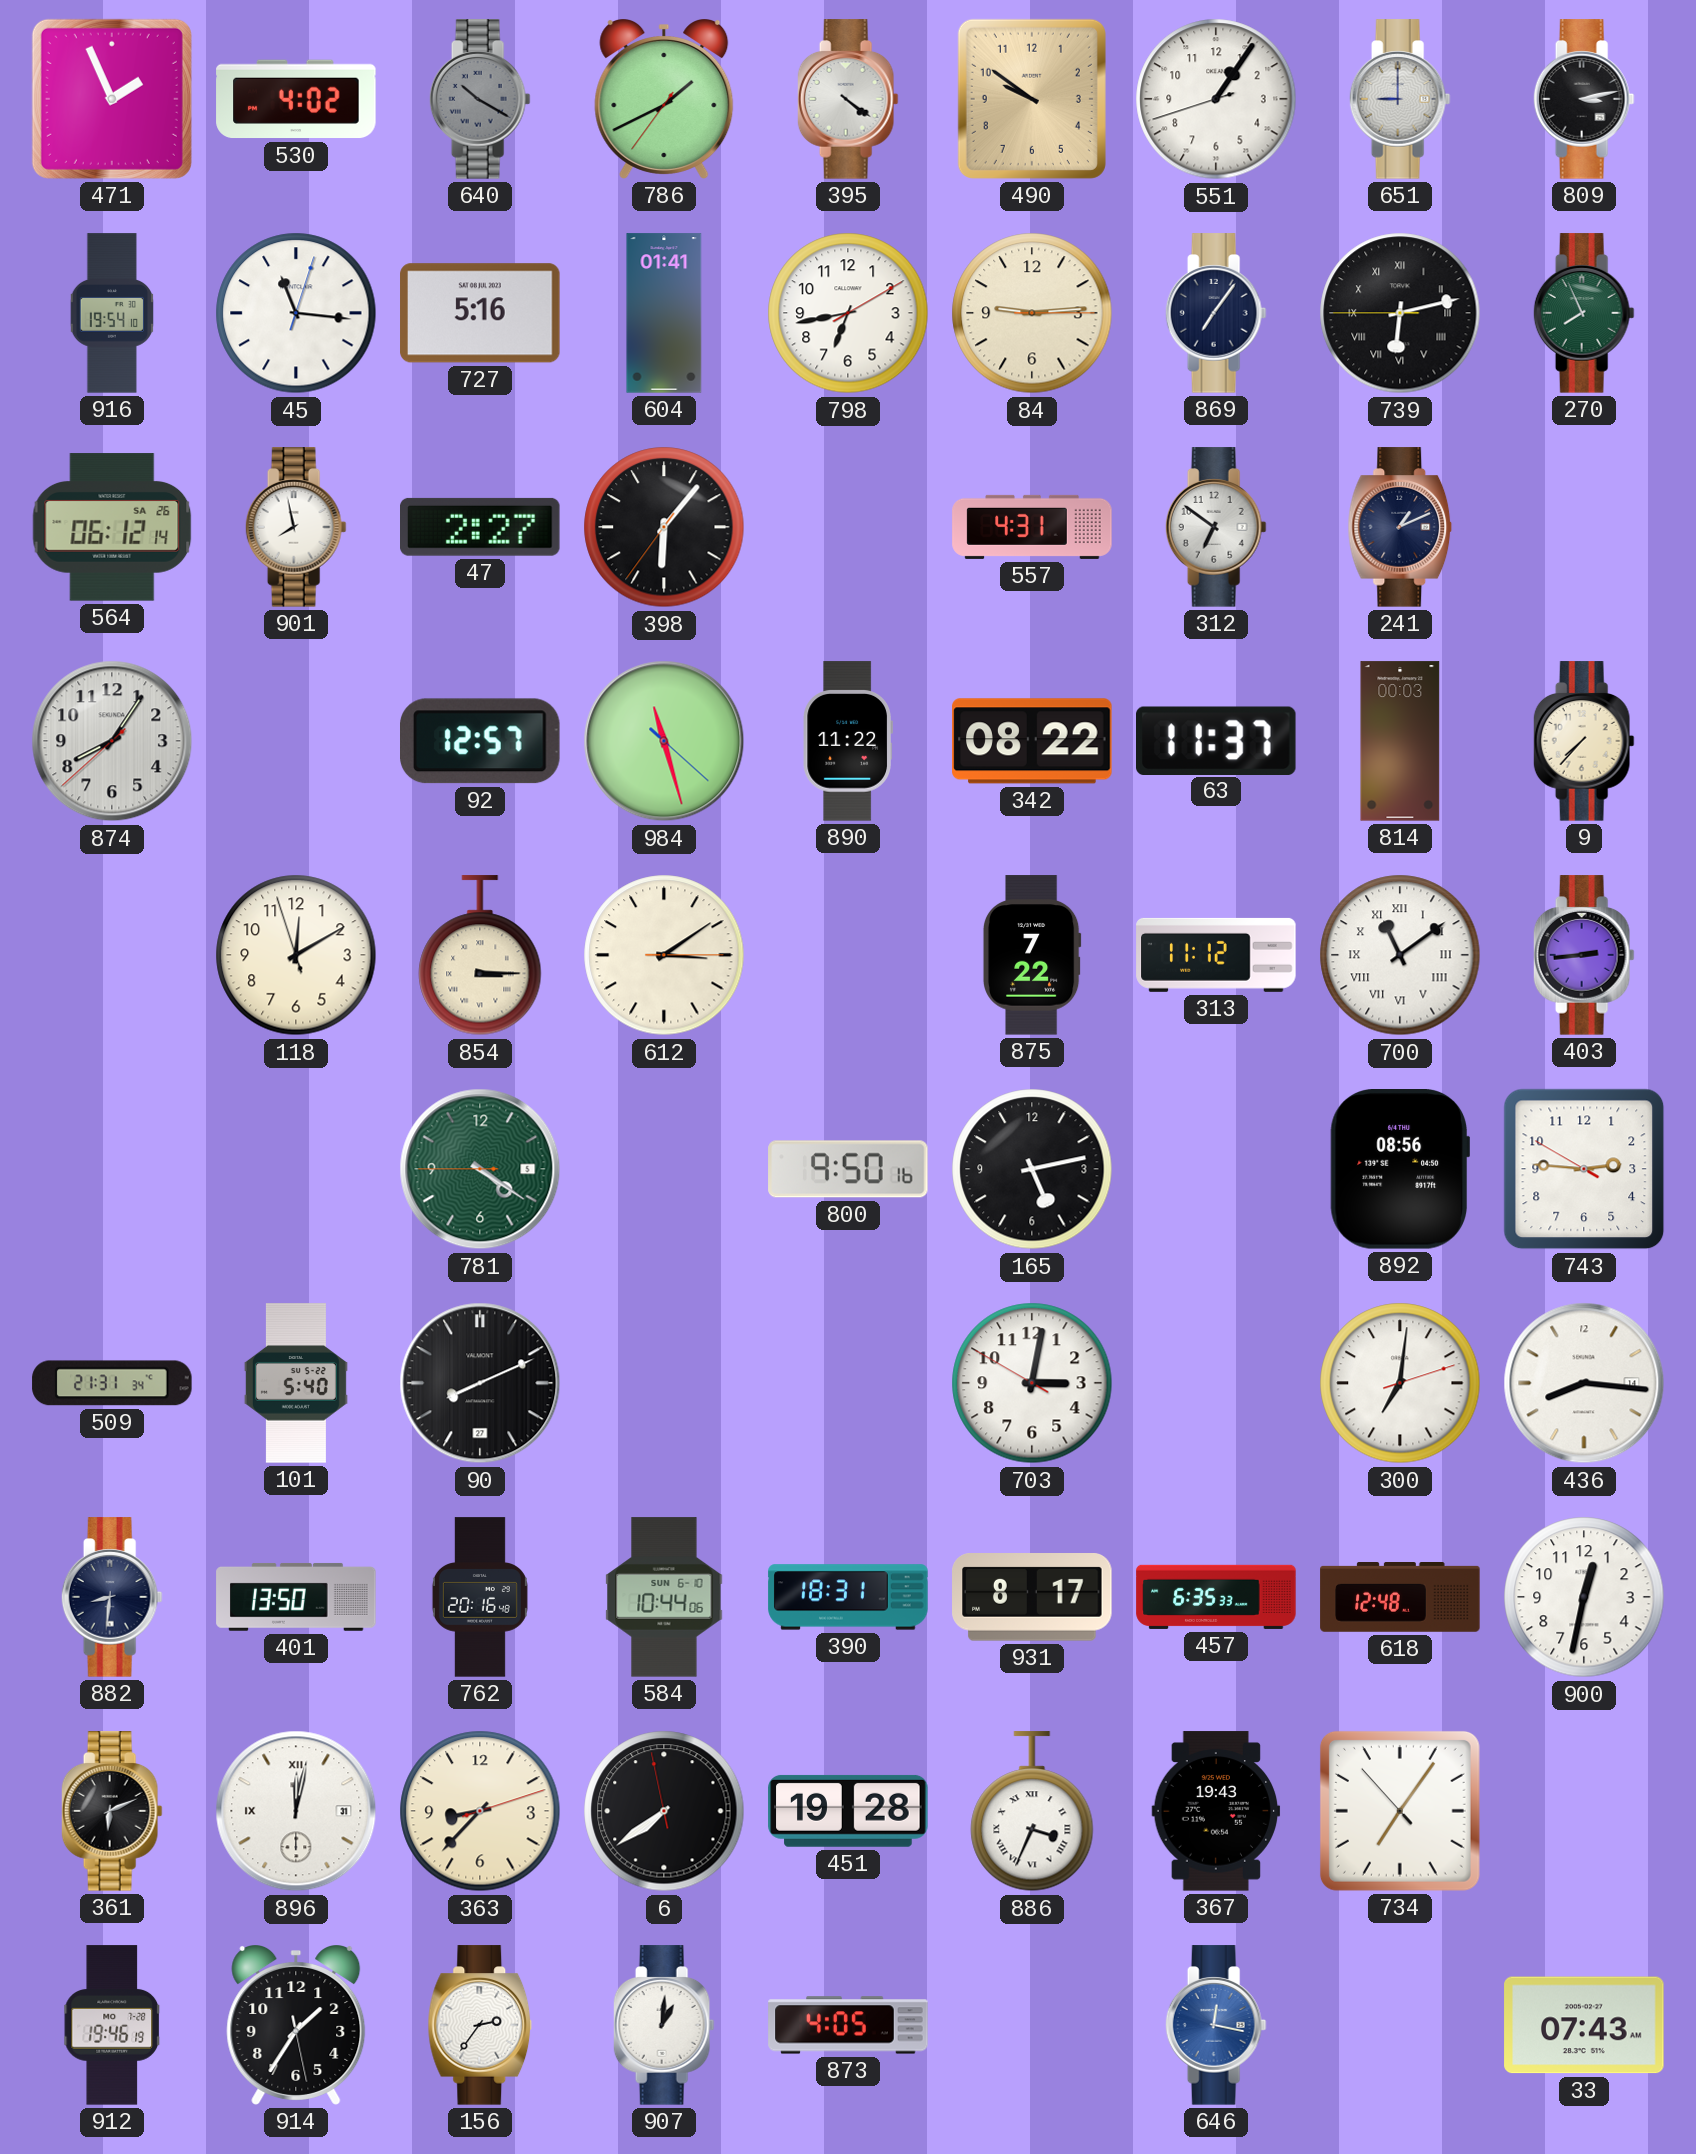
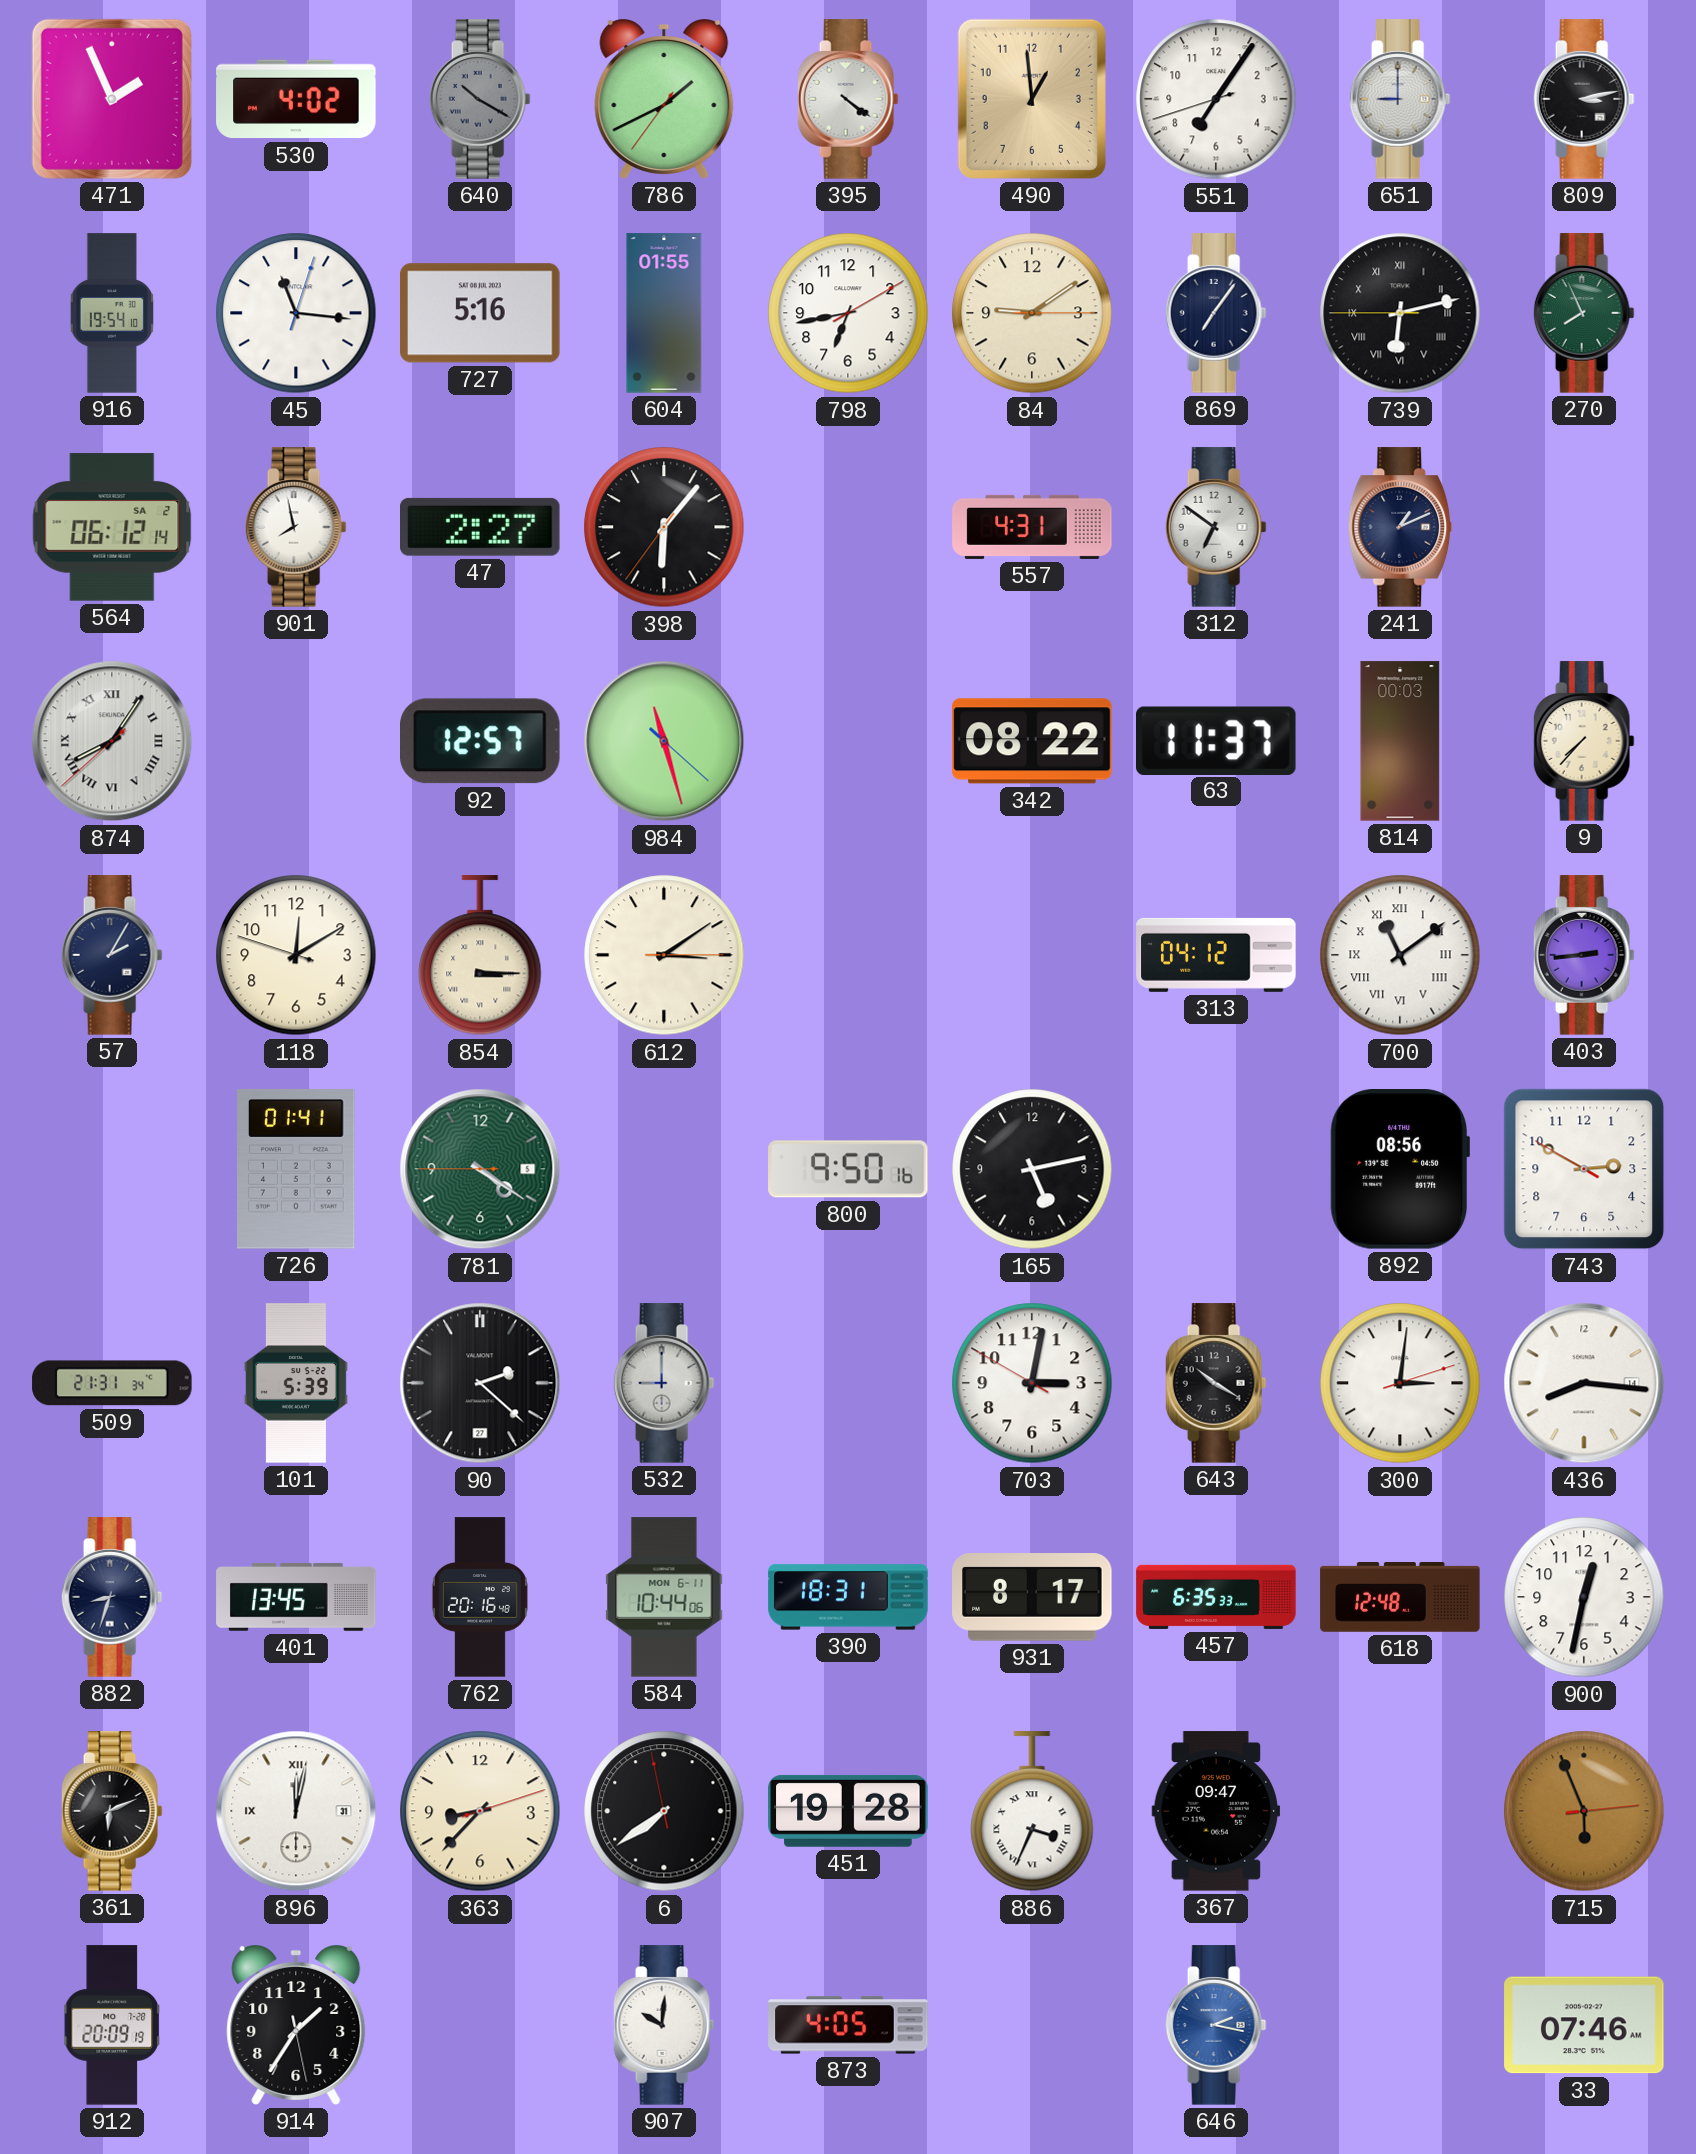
490: 9:51 -> 12:59 (1032, 99)
551: 1:05 -> 7:05 (1216, 99)
604: 01:41 -> 01:55 (664, 313)
84: 9:14 -> 9:09 (1032, 313)
564 date: SA 26 -> SA 2 (112, 527)
874 numerals: Arabic -> Roman (112, 741)
890: 11:22 -> none (848, 741)
57: none -> 2:05 (112, 955)
118: 12:09:57 -> 12:09:48 (296, 955)
875: 7:22 -> none (1032, 955)
313: 11:12 -> 04:12 (1216, 955)
726: none -> 01:41 (297, 1169)
743: 2:45 -> 2:49 (1584, 1169)
101: 5:40 -> 5:39 (296, 1383)
90: 8:11 -> 2:22 (480, 1383)
532: none -> 9:00 (664, 1383)
643: none -> 10:20 (1216, 1383)
300: 7:01 -> 3:01 (1400, 1383)
882: 8:31 -> 8:33 (112, 1597)
401: 13:50 -> 13:45 (296, 1597)
584 date: SUN 6-10 -> MON 6-11 (664, 1597)
367: 19:43 -> 09:47 (1216, 1811)
734: 7:05 -> none (1400, 1811)
715: none -> 5:56 (1584, 1811)
912: 19:46 -> 20:09 (113, 2025)
156: 2:36 -> none (480, 2025)
907: 1:01 -> 10:01 (664, 2025)
646: 12:17 -> 2:17 (1216, 2025)
33: 07:43 -> 07:46 (1584, 2025)
